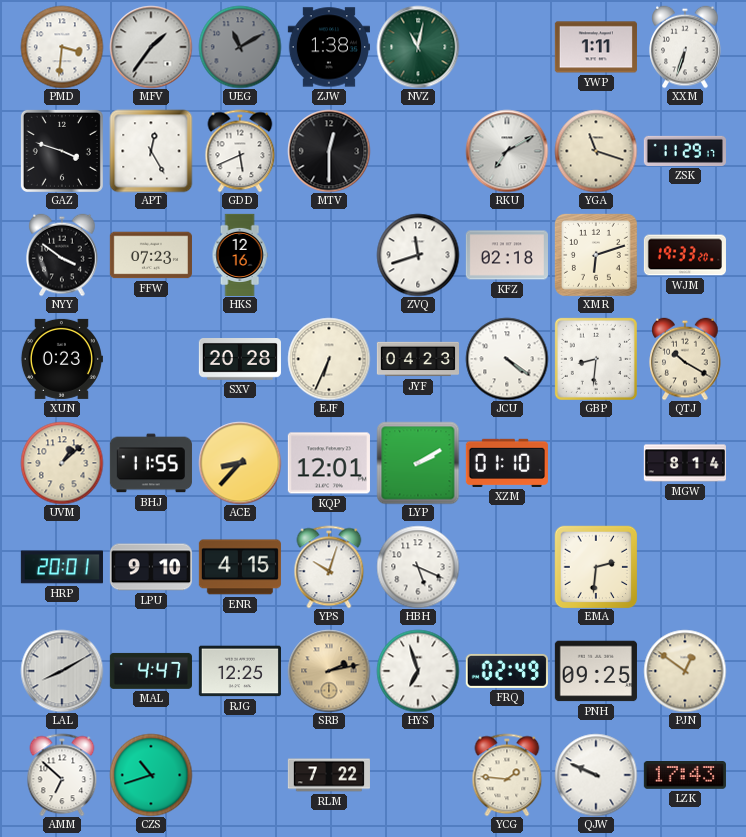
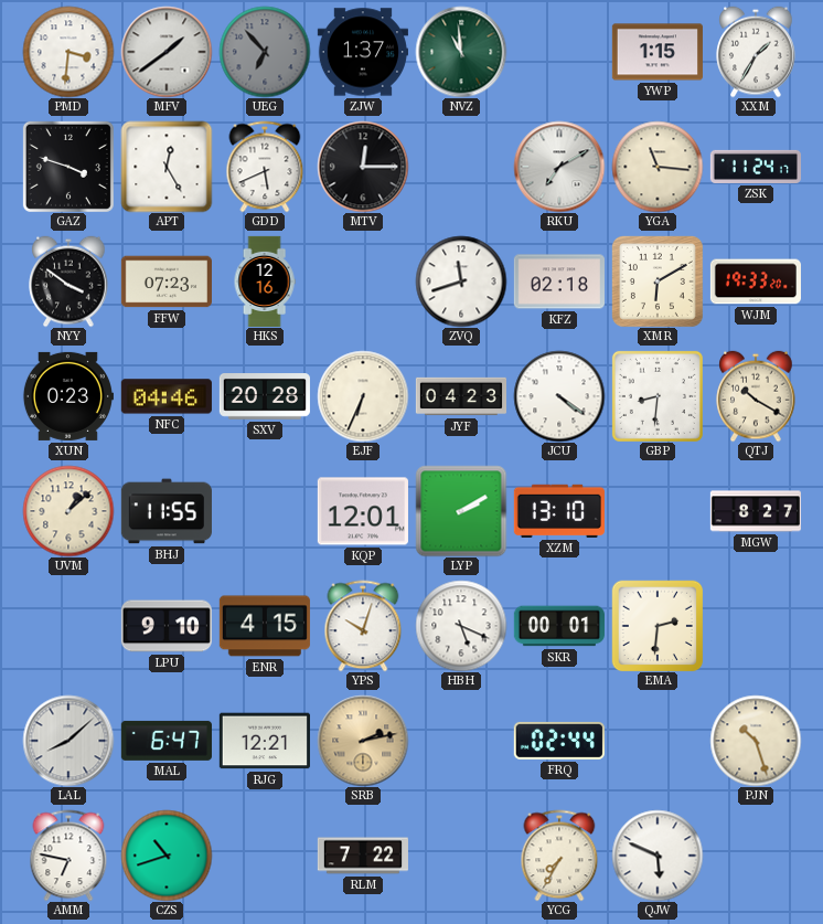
MFV: 1:36 -> 1:39 (167, 52)
UEG: 11:10 -> 6:53 (265, 52)
ZJW: 1:38 -> 1:37 (363, 52)
NVZ: 11:02 -> 10:59 (461, 52)
YWP: 1:11 -> 1:15 (658, 52)
XXM: 6:33 -> 1:35 (756, 52)
MTV: 12:30 -> 12:15 (363, 167)
YGA: 11:18 -> 11:16 (658, 167)
ZSK: 11:29 -> 11:24 (756, 167)
XMR: 6:12 -> 6:10 (658, 282)
NFC: none -> 04:46 (167, 396)
ACE: 8:37 -> none (240, 463)
XZM: 01:10 -> 13:10 (559, 511)
MGW: 8:14 -> 8:27 (756, 511)
HRP: 20:01 -> none (62, 567)
SKR: none -> 00:01 (559, 626)
LAL: 8:10 -> 8:08 (68, 741)
MAL: 4:47 -> 6:47 (167, 741)
RJG: 12:25 -> 12:21 (265, 741)
HYS: 6:57 -> none (418, 671)
FRQ: 02:49 -> 02:44 (559, 741)
PNH: 09:25 -> none (596, 671)
PJN: 12:51 -> 10:27 (756, 741)
AMM: 6:52 -> 6:47 (68, 856)
YCG: 1:46 -> 7:35 (559, 856)
QJW: 9:49 -> 5:49 (658, 856)
LZK: 17:43 -> none (685, 776)
